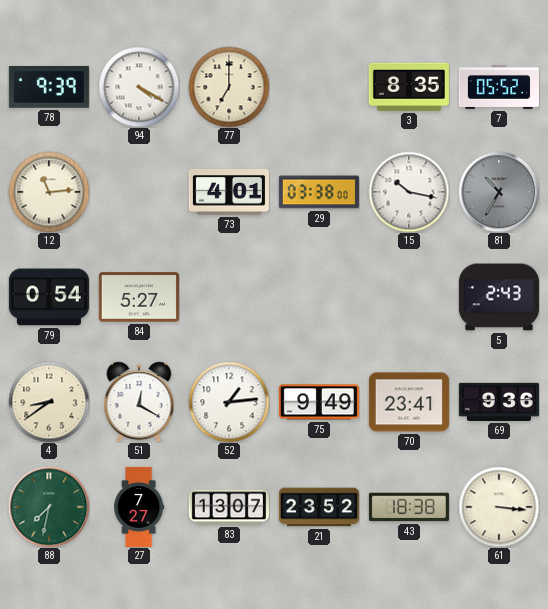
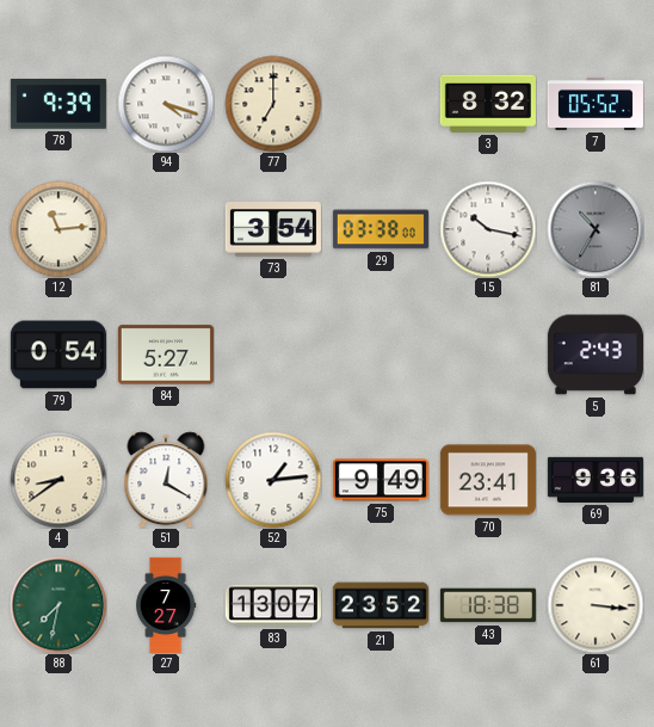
94: 4:20 -> 4:18 (166, 104)
3: 8:35 -> 8:32 (488, 104)
73: 4:01 -> 3:54 (273, 230)
